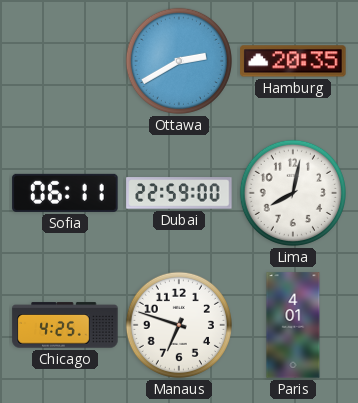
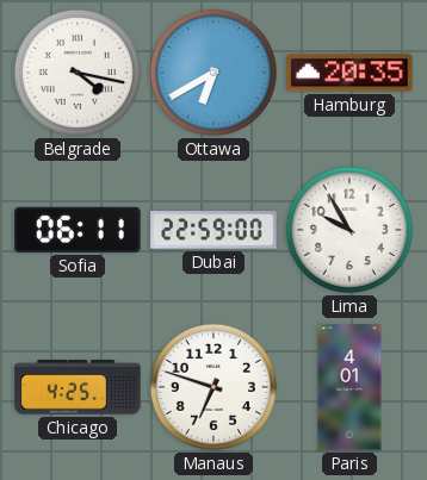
Belgrade: none -> 4:17 (78, 73)
Ottawa: 2:40 -> 6:40 (213, 73)
Lima: 8:02 -> 9:55 (349, 230)
